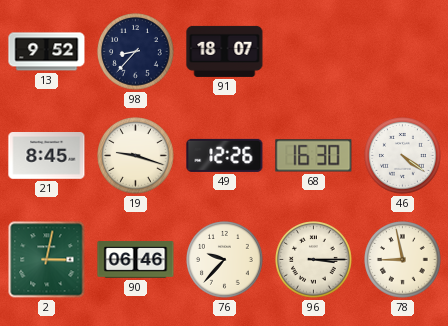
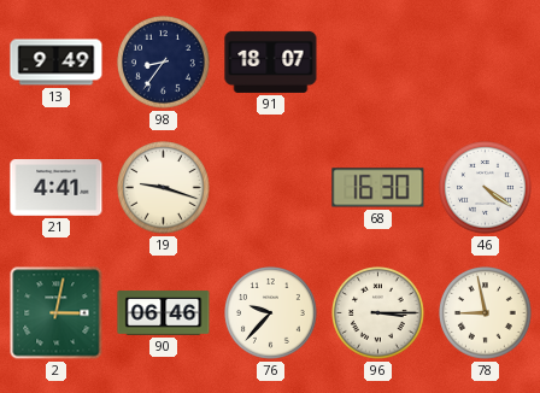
13: 9:52 -> 9:49 (57, 63)
98: 8:37 -> 8:36 (164, 63)
21: 8:45 -> 4:41 (57, 188)
49: 12:26 -> none (225, 155)
